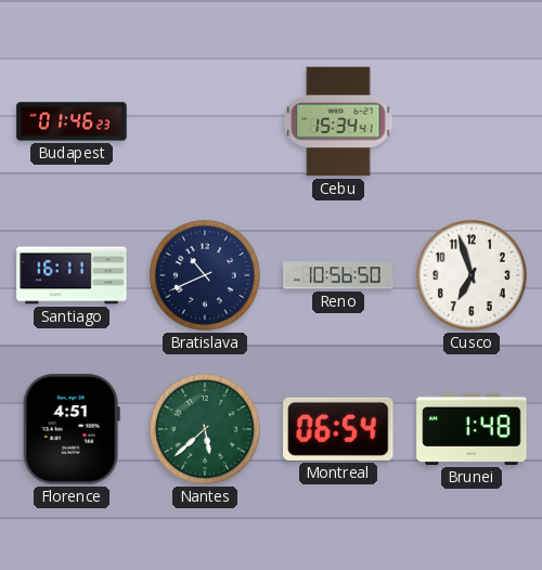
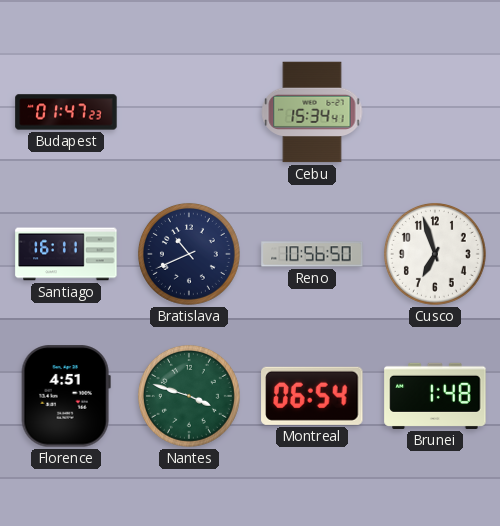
Budapest: 01:46 -> 01:47 (66, 112)
Nantes: 5:38 -> 3:48 (189, 396)
